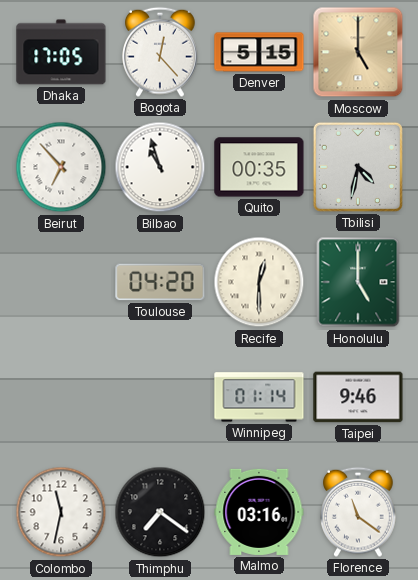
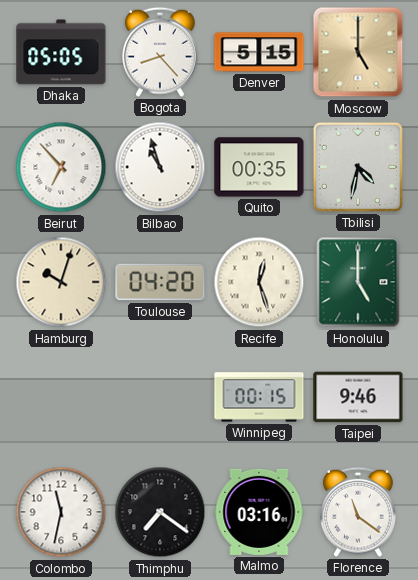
Dhaka: 17:05 -> 05:05 (61, 52)
Bogota: 12:23 -> 8:23 (161, 52)
Hamburg: none -> 10:03 (61, 282)
Recife: 12:30 -> 12:27 (259, 282)
Winnipeg: 01:14 -> 00:15 (259, 397)
